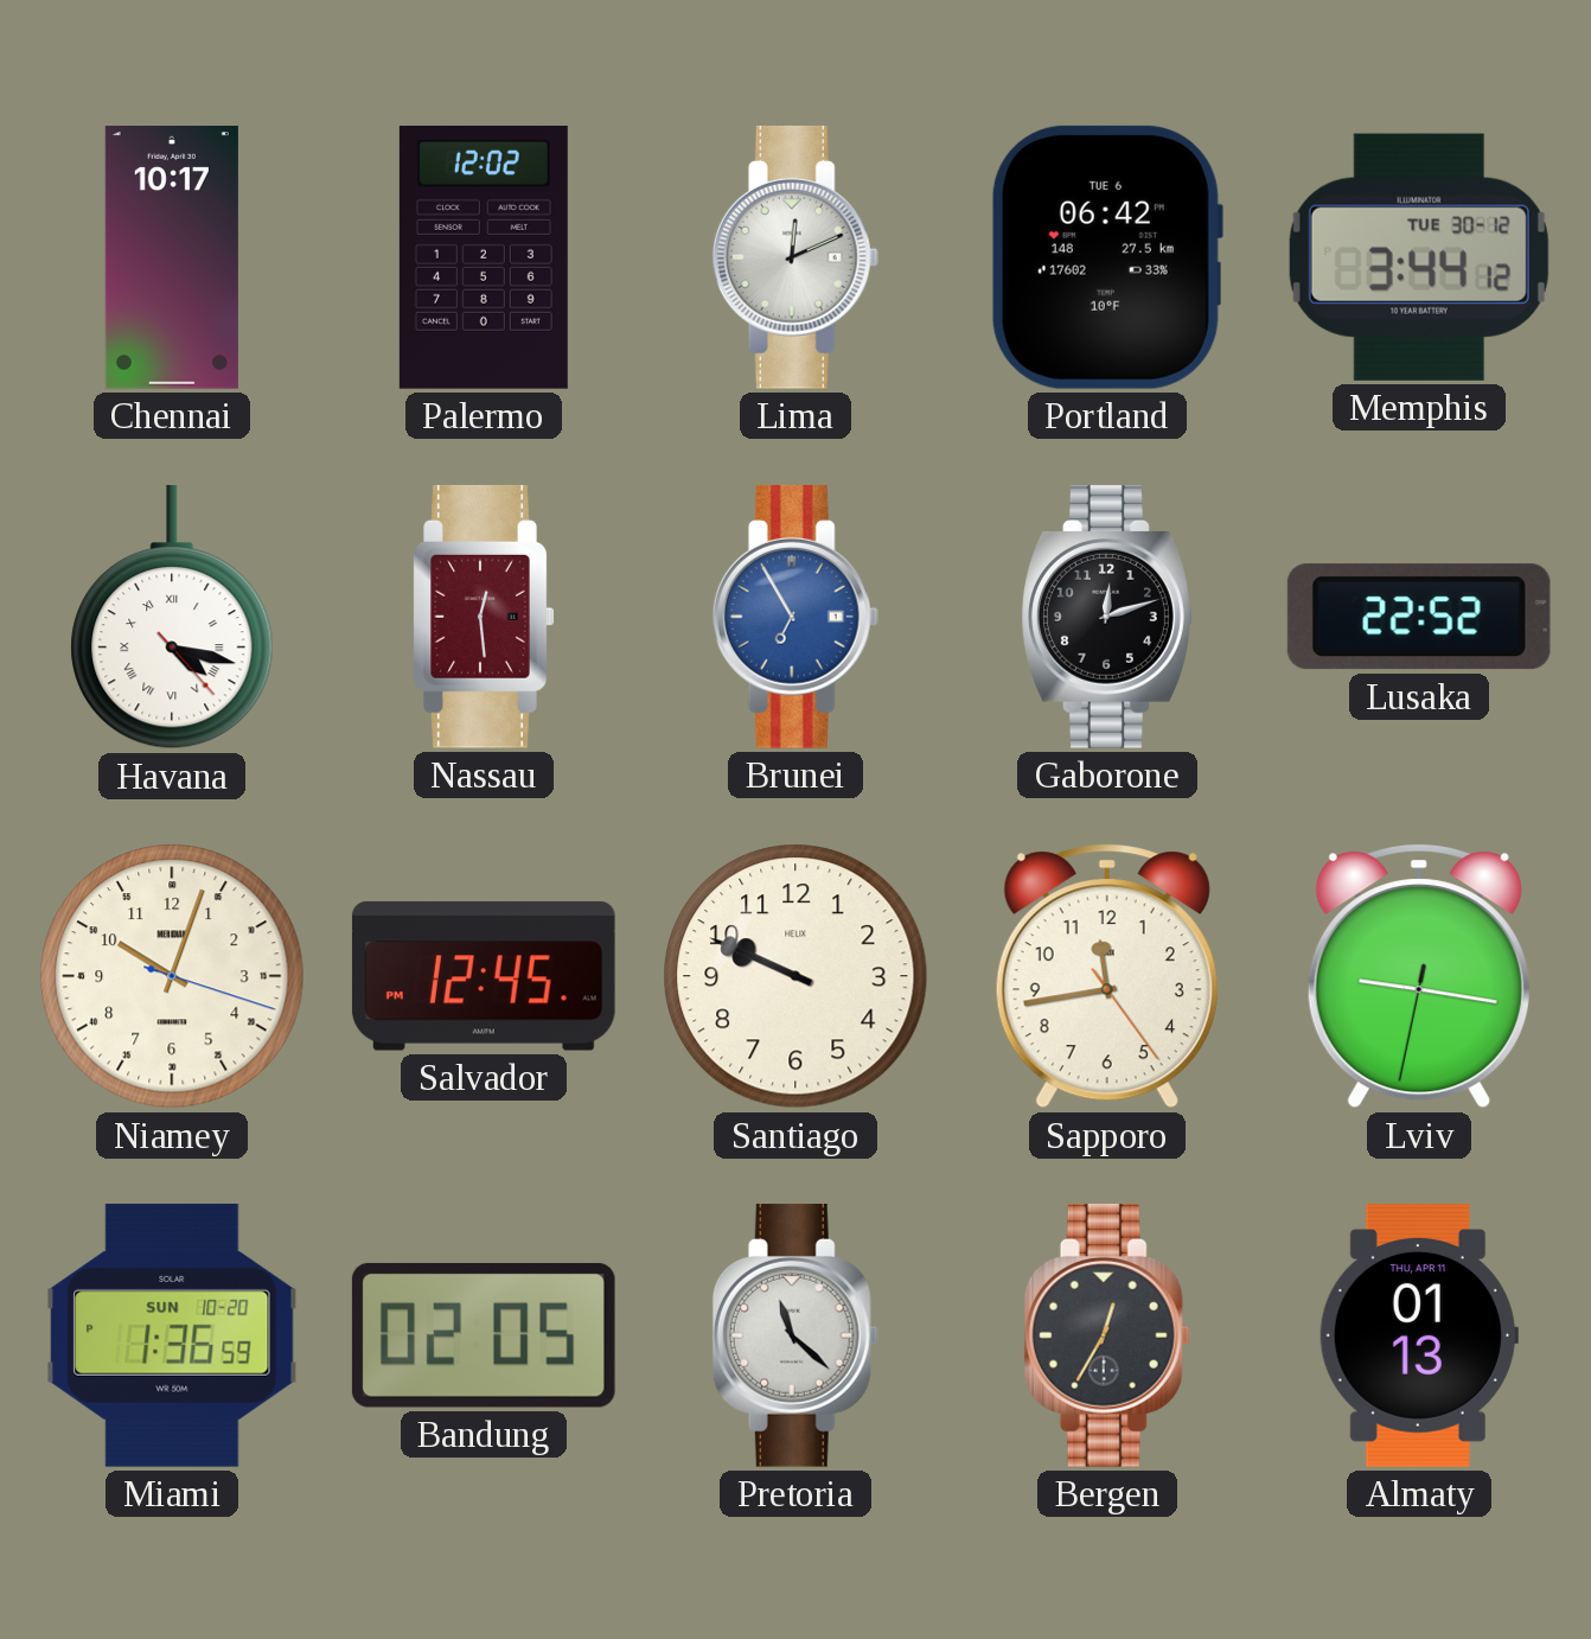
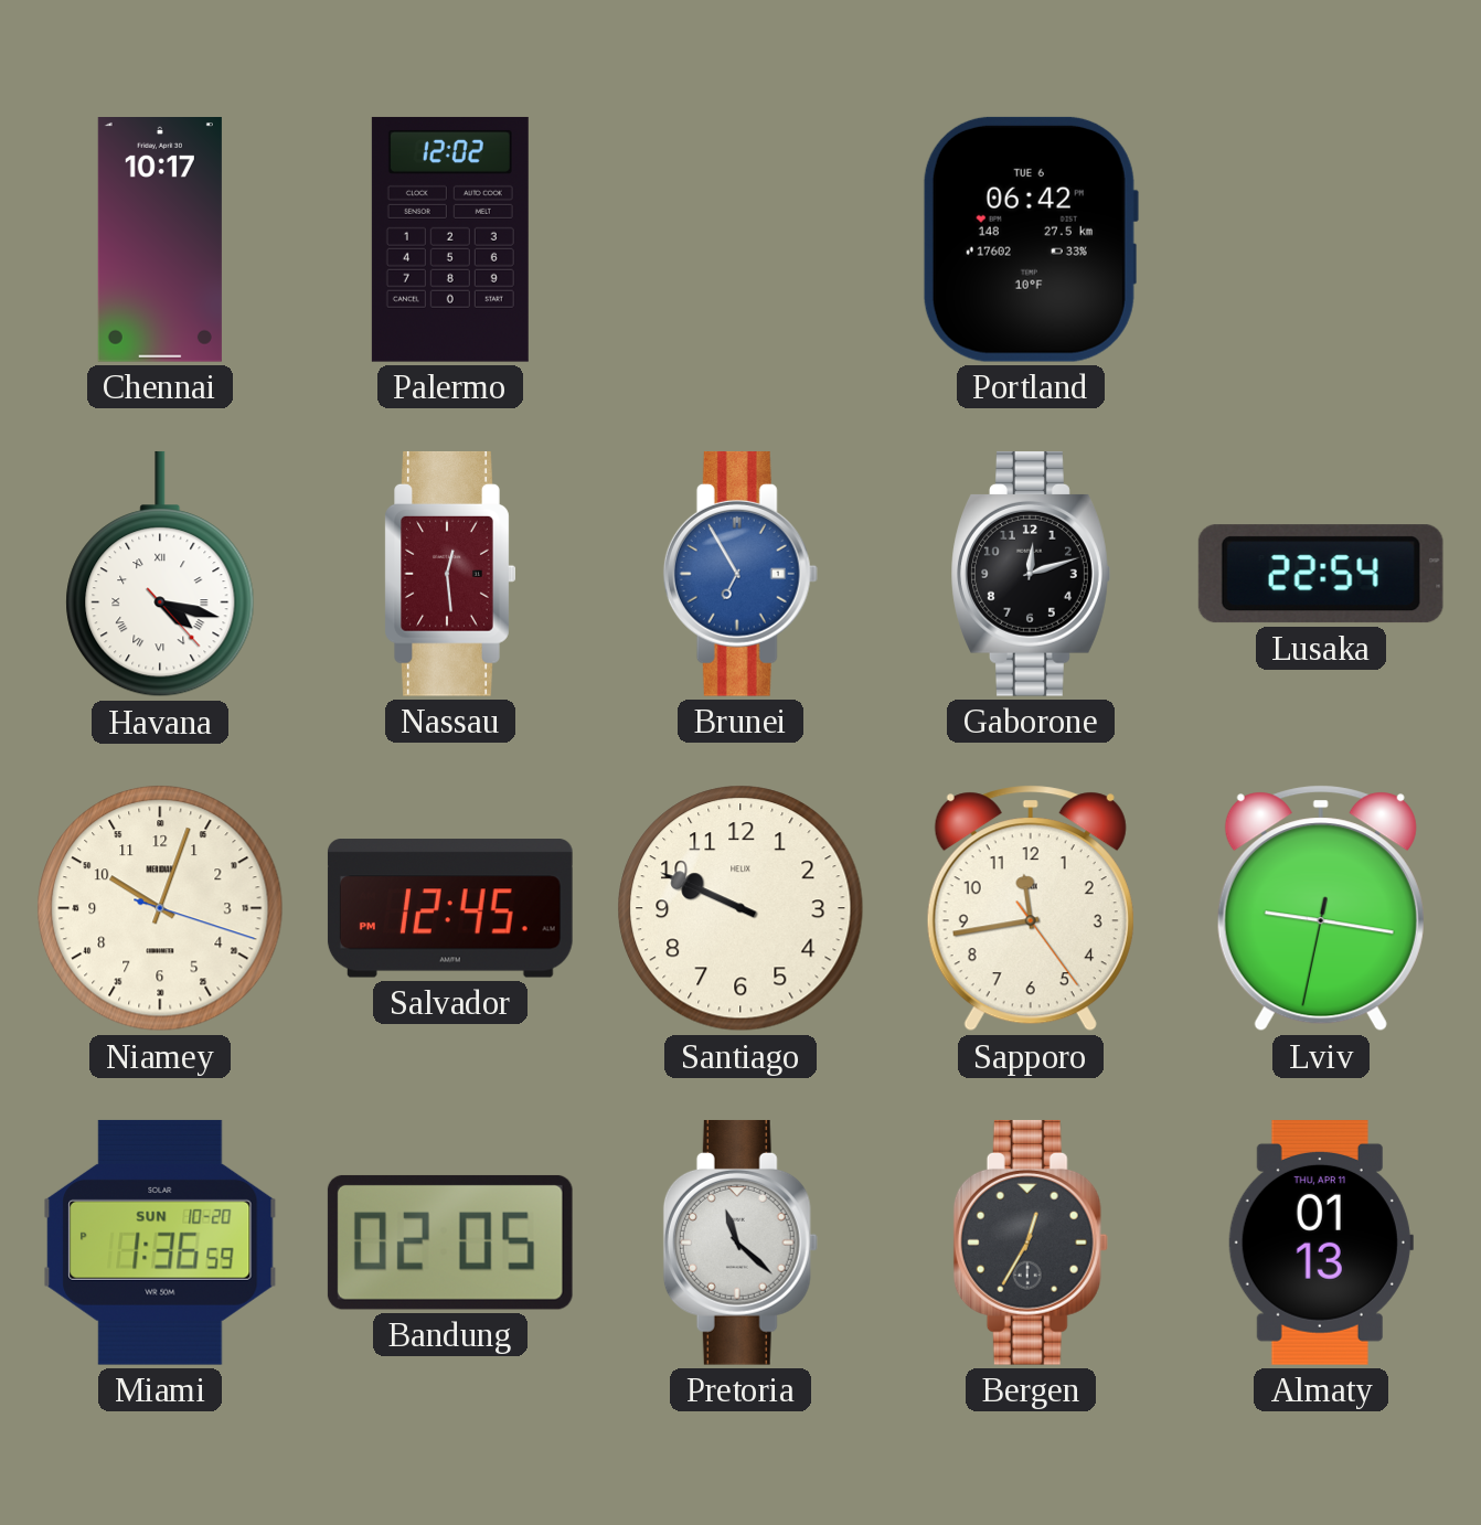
Lima: 12:11 -> none (795, 257)
Memphis: 3:44 -> none (1419, 257)
Lusaka: 22:52 -> 22:54 (1321, 574)
